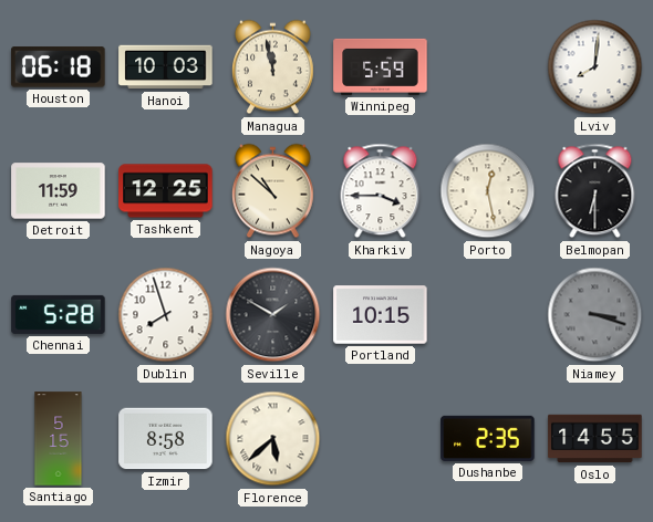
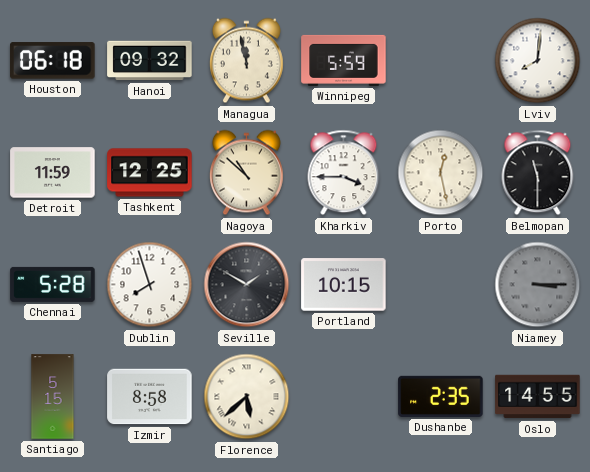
Hanoi: 10:03 -> 09:32 (150, 61)
Belmopan: 6:30 -> 11:30 (538, 173)
Niamey: 3:18 -> 3:15 (538, 285)
